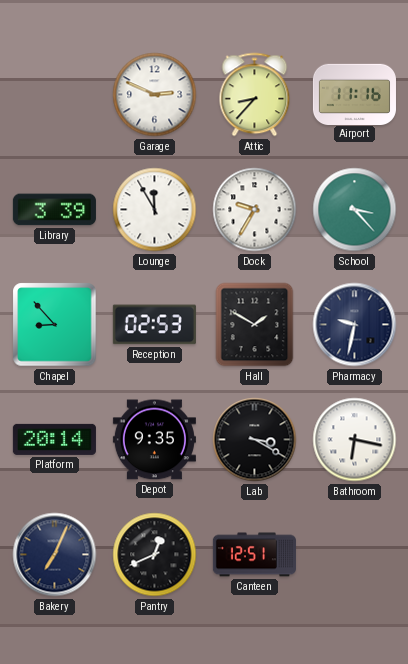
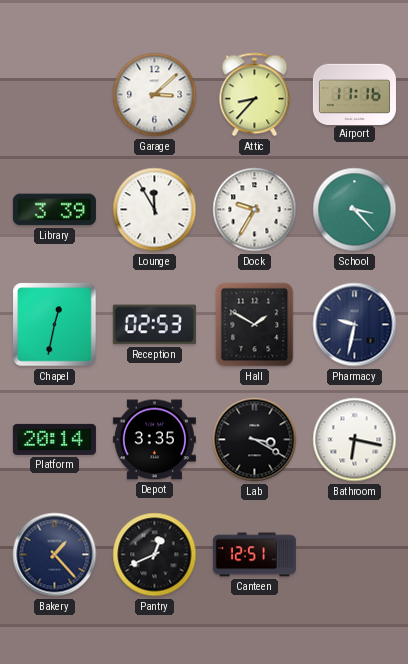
Garage: 2:49 -> 3:08 (155, 95)
Chapel: 8:53 -> 12:32 (55, 325)
Depot: 9:35 -> 3:35 (154, 440)
Bakery: 7:04 -> 1:23 (55, 555)
